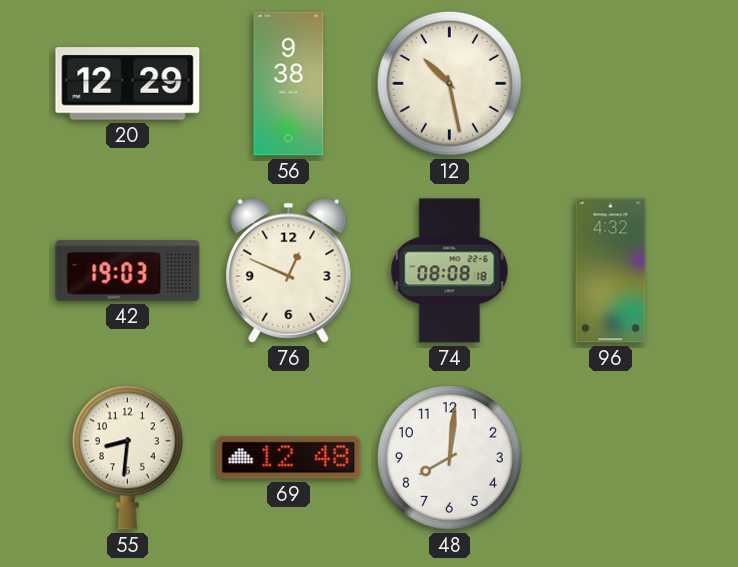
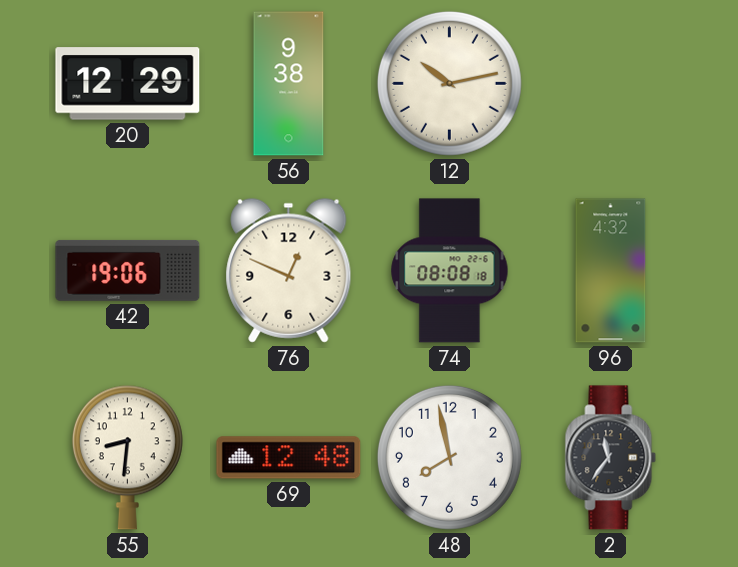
12: 10:28 -> 10:13 (449, 83)
42: 19:03 -> 19:06 (128, 270)
48: 8:01 -> 7:58 (449, 457)
2: none -> 11:36 (611, 458)
